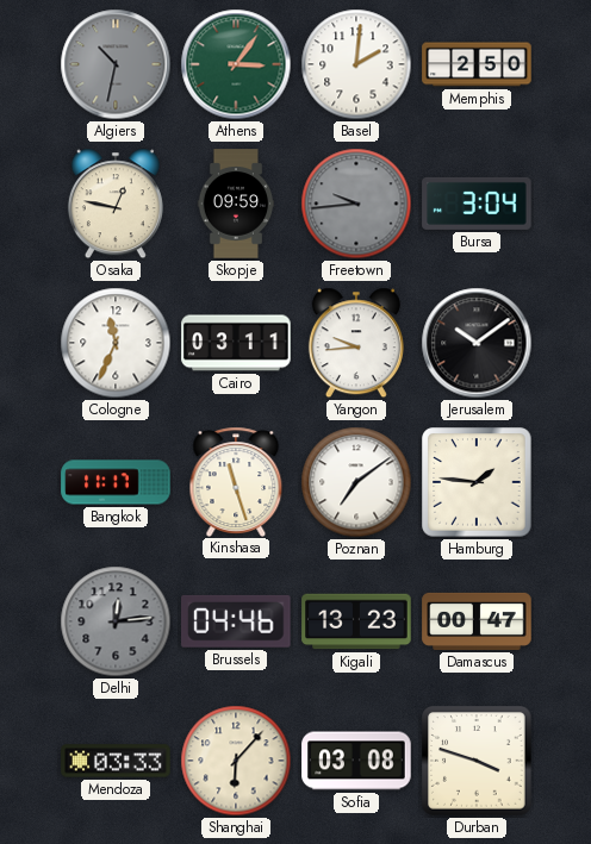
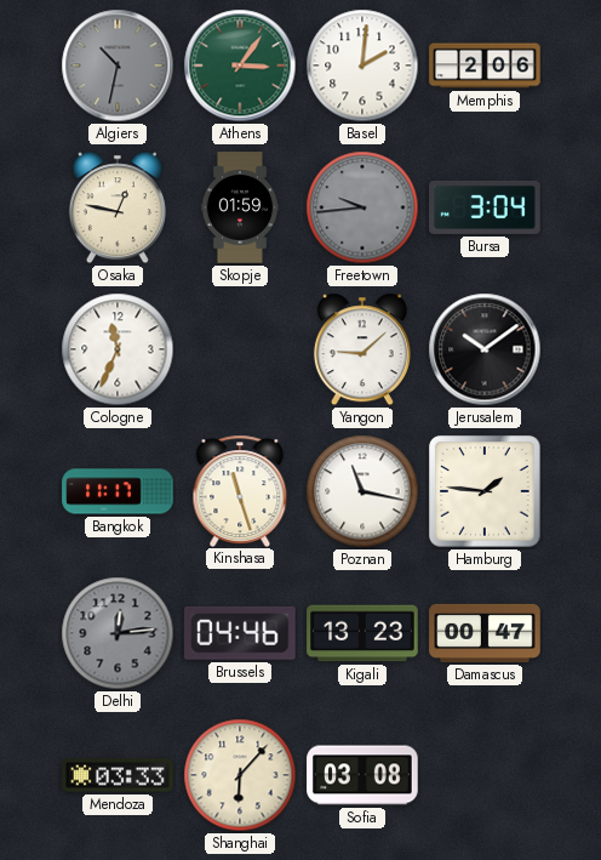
Memphis: 2:50 -> 2:06 (485, 66)
Skopje: 09:59 -> 01:59 (240, 207)
Cairo: 03:11 -> none (236, 343)
Yangon: 9:44 -> 9:08 (362, 349)
Poznan: 7:09 -> 11:17 (362, 491)
Durban: 3:48 -> none (477, 761)
